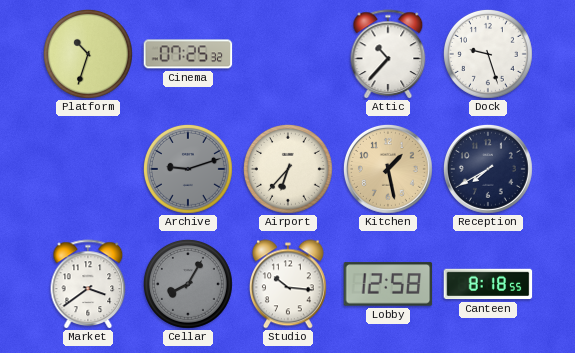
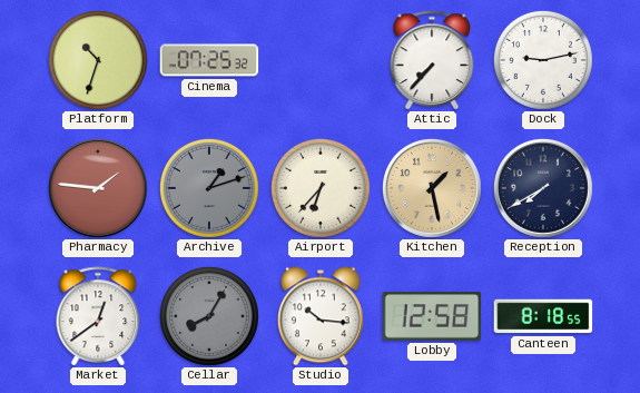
Attic: 10:37 -> 7:37 (432, 60)
Dock: 9:27 -> 9:13 (543, 60)
Pharmacy: none -> 1:46 (98, 188)
Archive: 9:12 -> 1:12 (209, 188)
Market: 3:39 -> 12:39 (98, 316)
